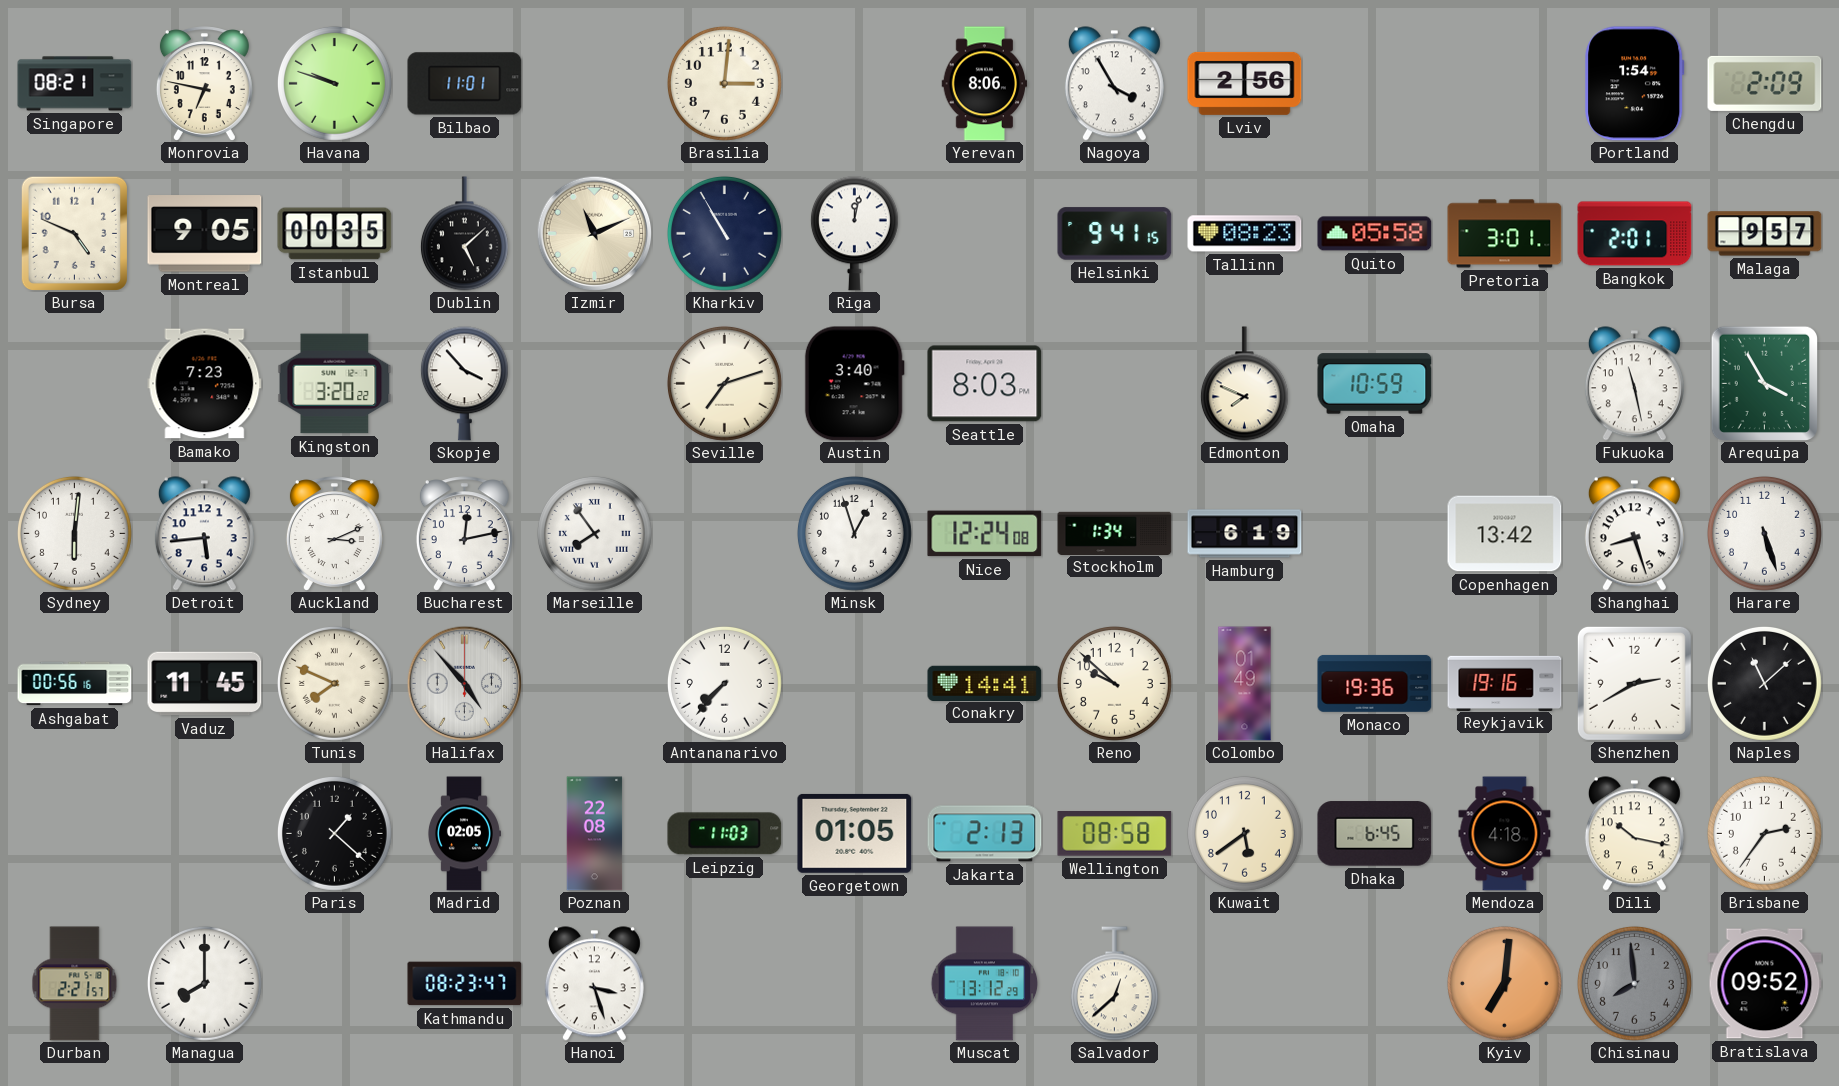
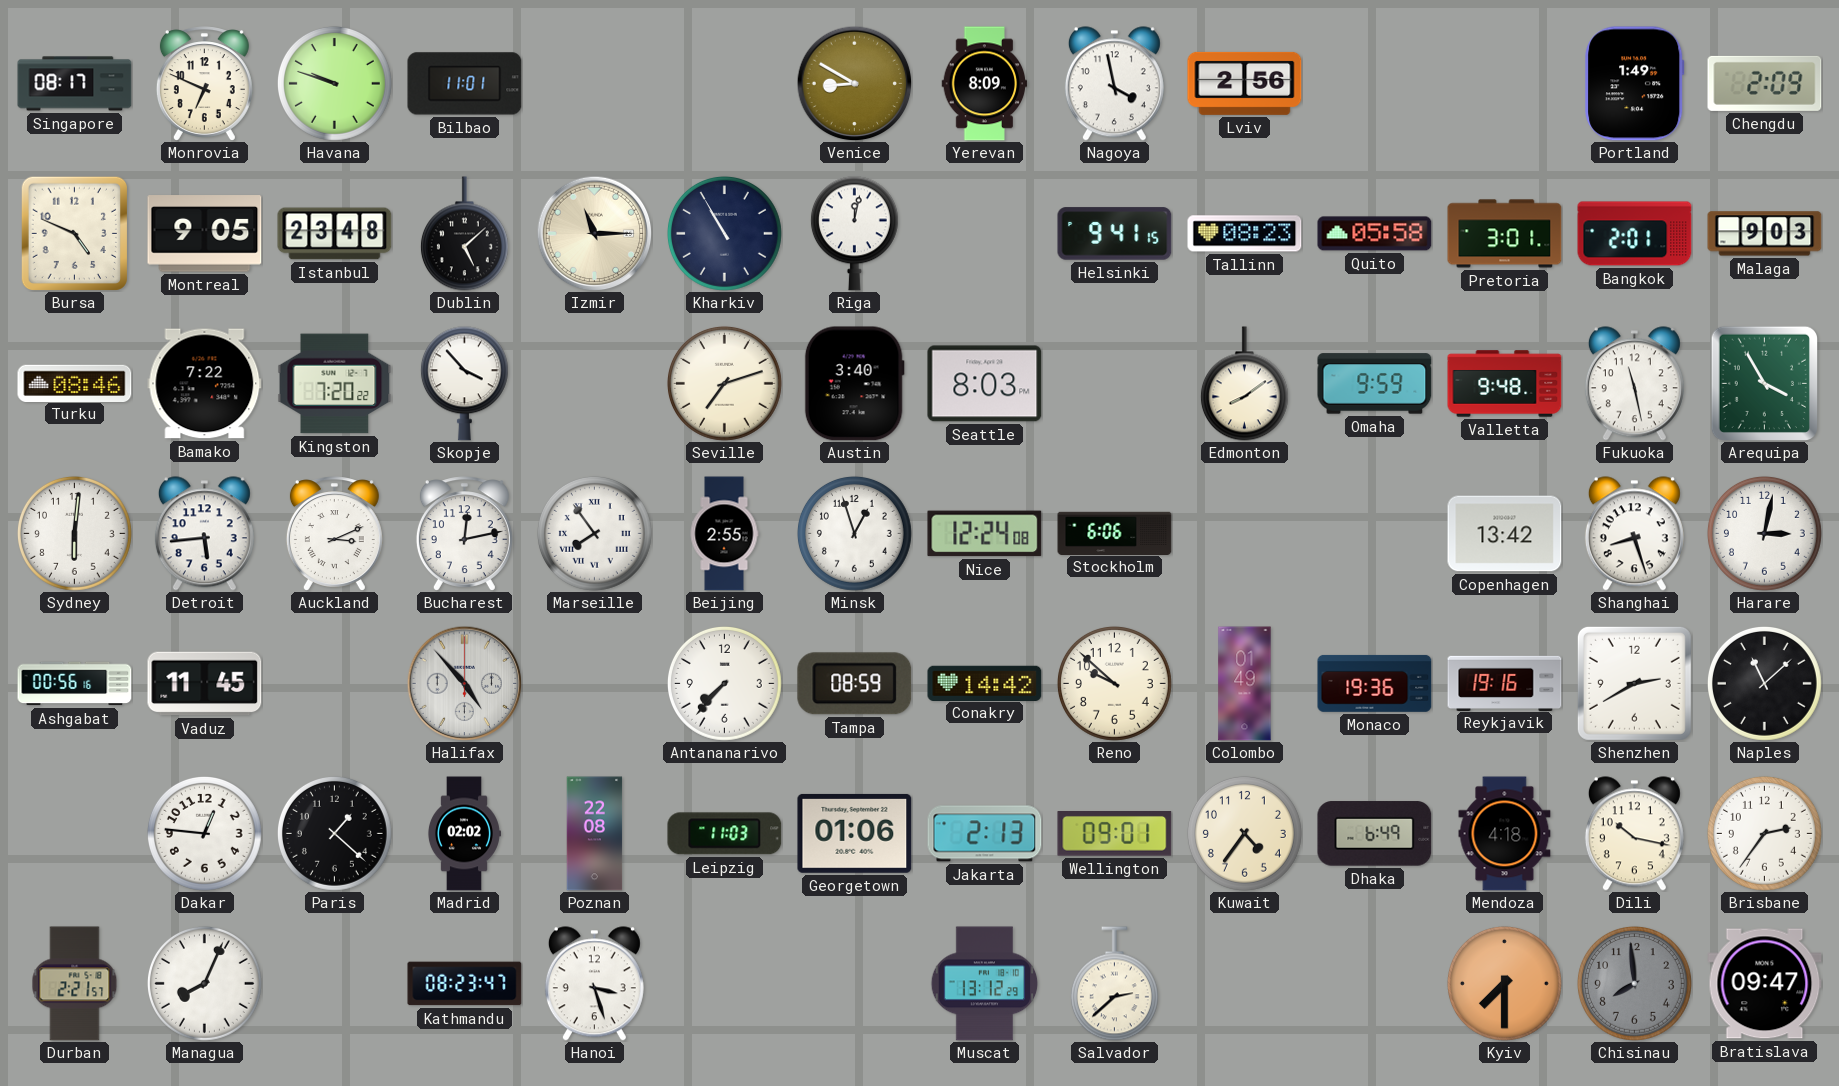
Singapore: 08:21 -> 08:17 (75, 84)
Monrovia: 6:47 -> 6:49 (204, 84)
Brasilia: 3:01 -> none (724, 83)
Venice: none -> 8:50 (854, 83)
Yerevan: 8:06 -> 8:09 (985, 84)
Nagoya: 3:55 -> 3:58 (1114, 84)
Portland: 1:54 -> 1:49 (1635, 84)
Istanbul: 00:35 -> 23:48 (335, 234)
Izmir: 11:11 -> 11:15 (594, 233)
Malaga: 9:57 -> 9:03 (1765, 234)
Turku: none -> 08:46 (75, 383)
Bamako: 7:23 -> 7:22 (205, 384)
Kingston: 3:20 -> 7:20 (335, 384)
Edmonton: 7:49 -> 8:09 (1244, 384)
Omaha: 10:59 -> 9:59 (1375, 384)
Valletta: none -> 9:48 (1505, 384)
Beijing: none -> 2:55 (724, 534)
Stockholm: 1:34 -> 6:06 (1115, 533)
Hamburg: 6:19 -> none (1245, 534)
Harare: 5:27 -> 3:02 (1764, 533)
Tunis: 7:49 -> none (334, 683)
Tampa: none -> 08:59 (855, 684)
Conakry: 14:41 -> 14:42 (985, 683)
Dakar: none -> 12:46 (204, 833)
Madrid: 02:05 -> 02:02 (464, 834)
Georgetown: 01:05 -> 01:06 (855, 833)
Wellington: 08:58 -> 09:01 (1115, 834)
Kuwait: 5:39 -> 4:36 (1244, 833)
Dhaka: 6:45 -> 6:49 (1375, 834)
Managua: 8:00 -> 8:04 (204, 983)
Salvador: 12:38 -> 2:38 (1114, 984)
Kyiv: 7:01 -> 7:30 (1504, 983)
Bratislava: 09:52 -> 09:47 (1765, 984)
